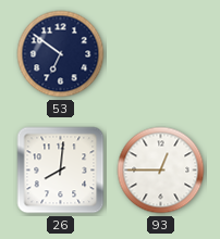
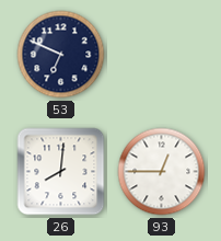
53: 6:51 -> 6:49 (61, 55)
